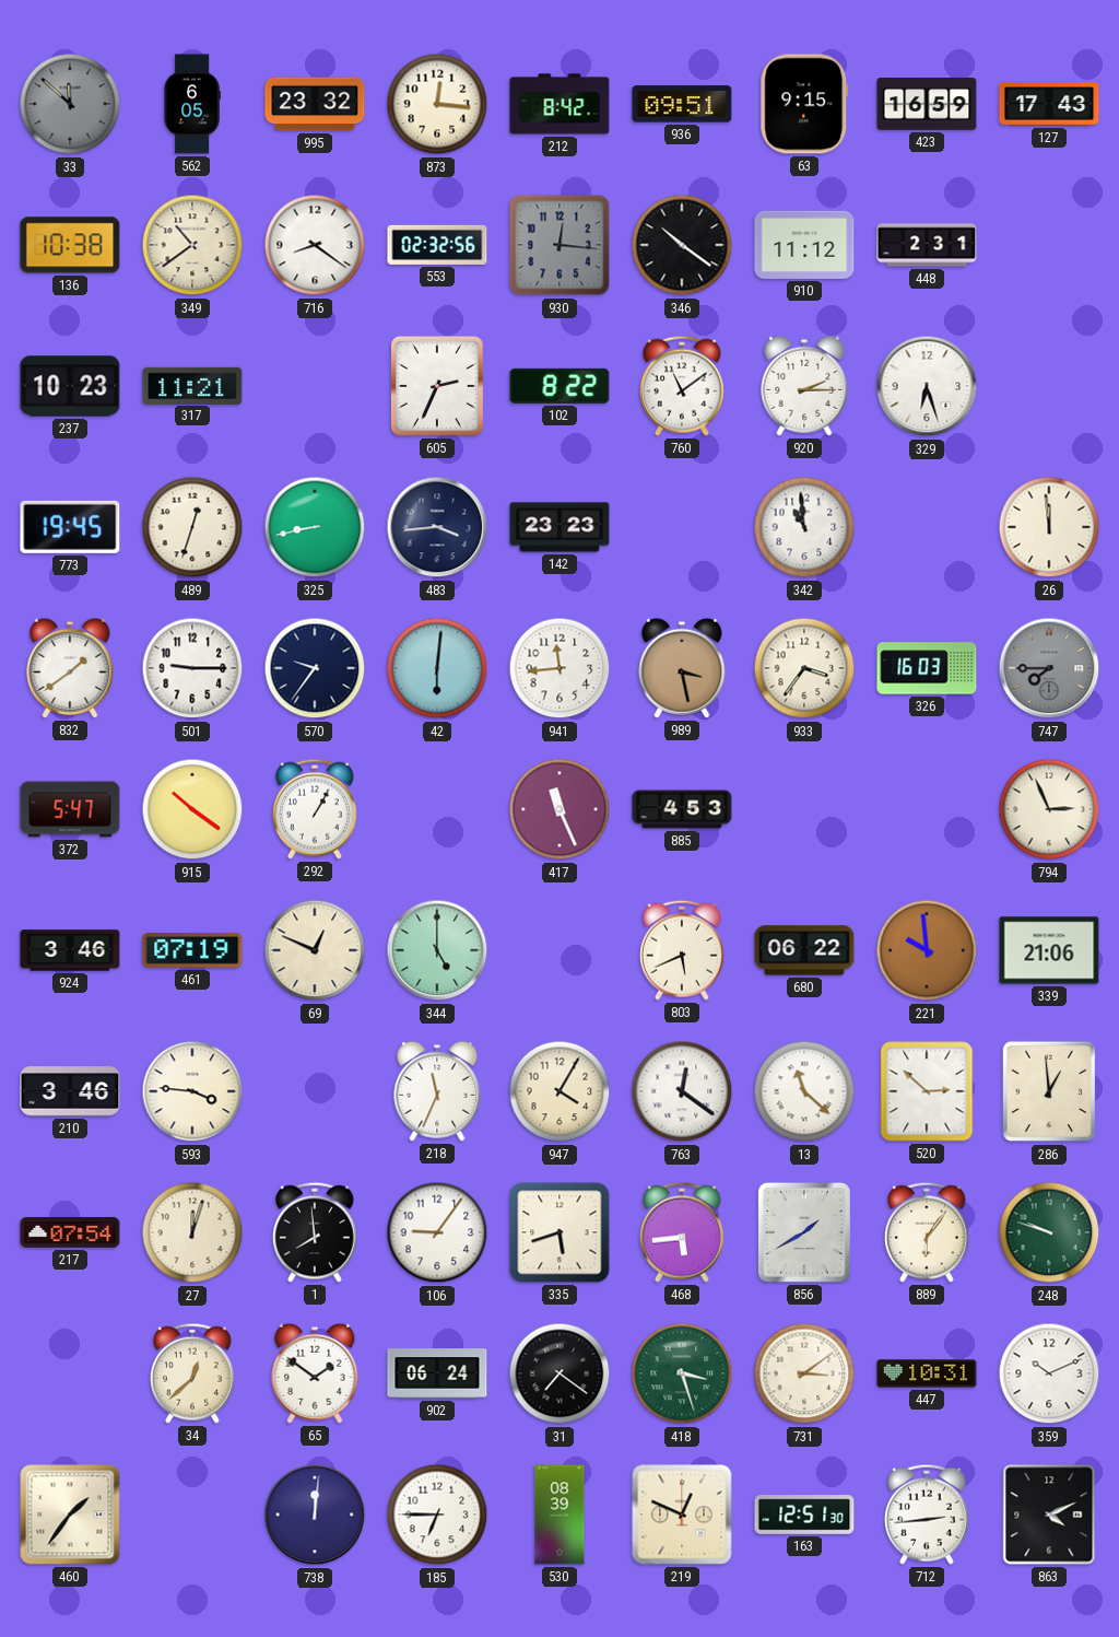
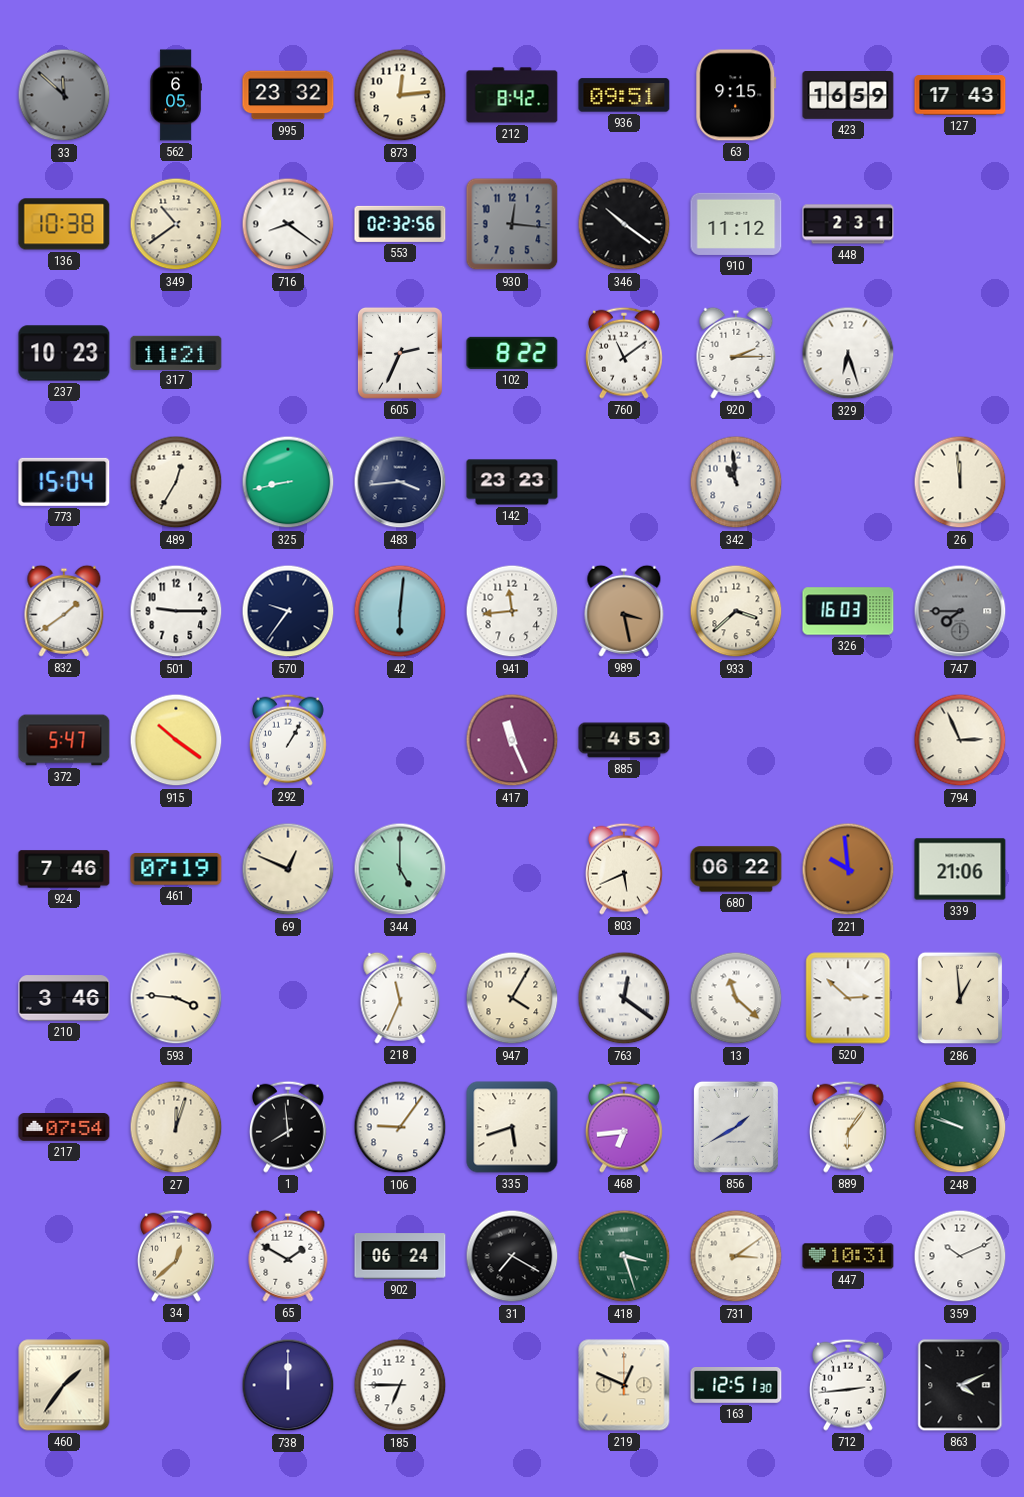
873: 12:16 -> 12:14 (400, 95)
773: 19:45 -> 15:04 (64, 482)
489: 12:33 -> 12:35 (176, 482)
933: 3:36 -> 3:38 (736, 611)
924: 3:46 -> 7:46 (64, 869)
468: 5:44 -> 6:44 (624, 1127)
65: 1:51 -> 1:50 (288, 1256)
31: 7:21 -> 7:20 (512, 1256)
738: 12:01 -> 12:00 (288, 1385)
530: 08:39 -> none (559, 1515)
